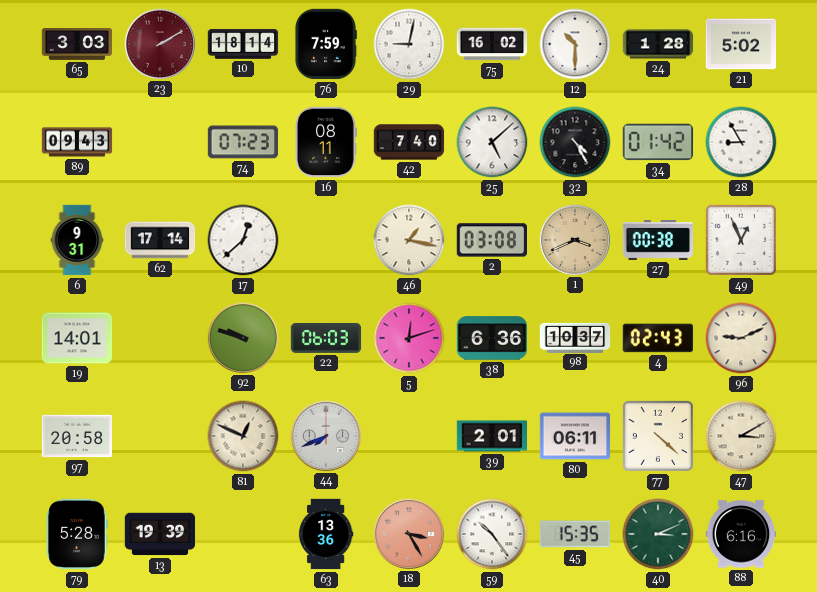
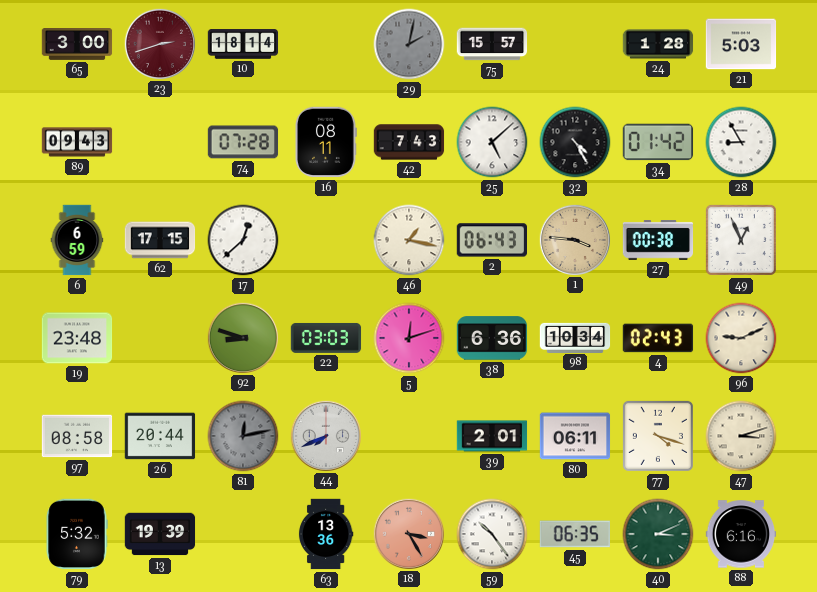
65: 3:03 -> 3:00 (77, 45)
23: 2:10 -> 2:42 (159, 43)
76: 7:59 -> none (326, 44)
29: 9:02 -> 2:02 (409, 44)
29 dial: white -> grey (409, 44)
75: 16:02 -> 15:57 (492, 44)
12: 10:30 -> none (575, 44)
21: 5:02 -> 5:03 (741, 44)
74: 07:23 -> 07:28 (243, 142)
42: 7:40 -> 7:43 (409, 142)
6: 9:31 -> 6:59 (77, 240)
62: 17:14 -> 17:15 (160, 240)
2: 03:08 -> 06:43 (492, 240)
1: 3:41 -> 3:46 (574, 239)
19: 14:01 -> 23:48 (77, 338)
92: 9:48 -> 8:48 (242, 337)
22: 06:03 -> 03:03 (326, 338)
98: 10:37 -> 10:34 (575, 337)
97: 20:58 -> 08:58 (77, 436)
26: none -> 20:44 (160, 436)
81: 12:49 -> 12:13 (243, 436)
81 dial: cream -> grey (243, 436)
77: 4:22 -> 4:18 (658, 436)
47: 3:10 -> 3:12 (741, 436)
79: 5:28 -> 5:32 (77, 534)
45: 15:35 -> 06:35 (574, 534)
